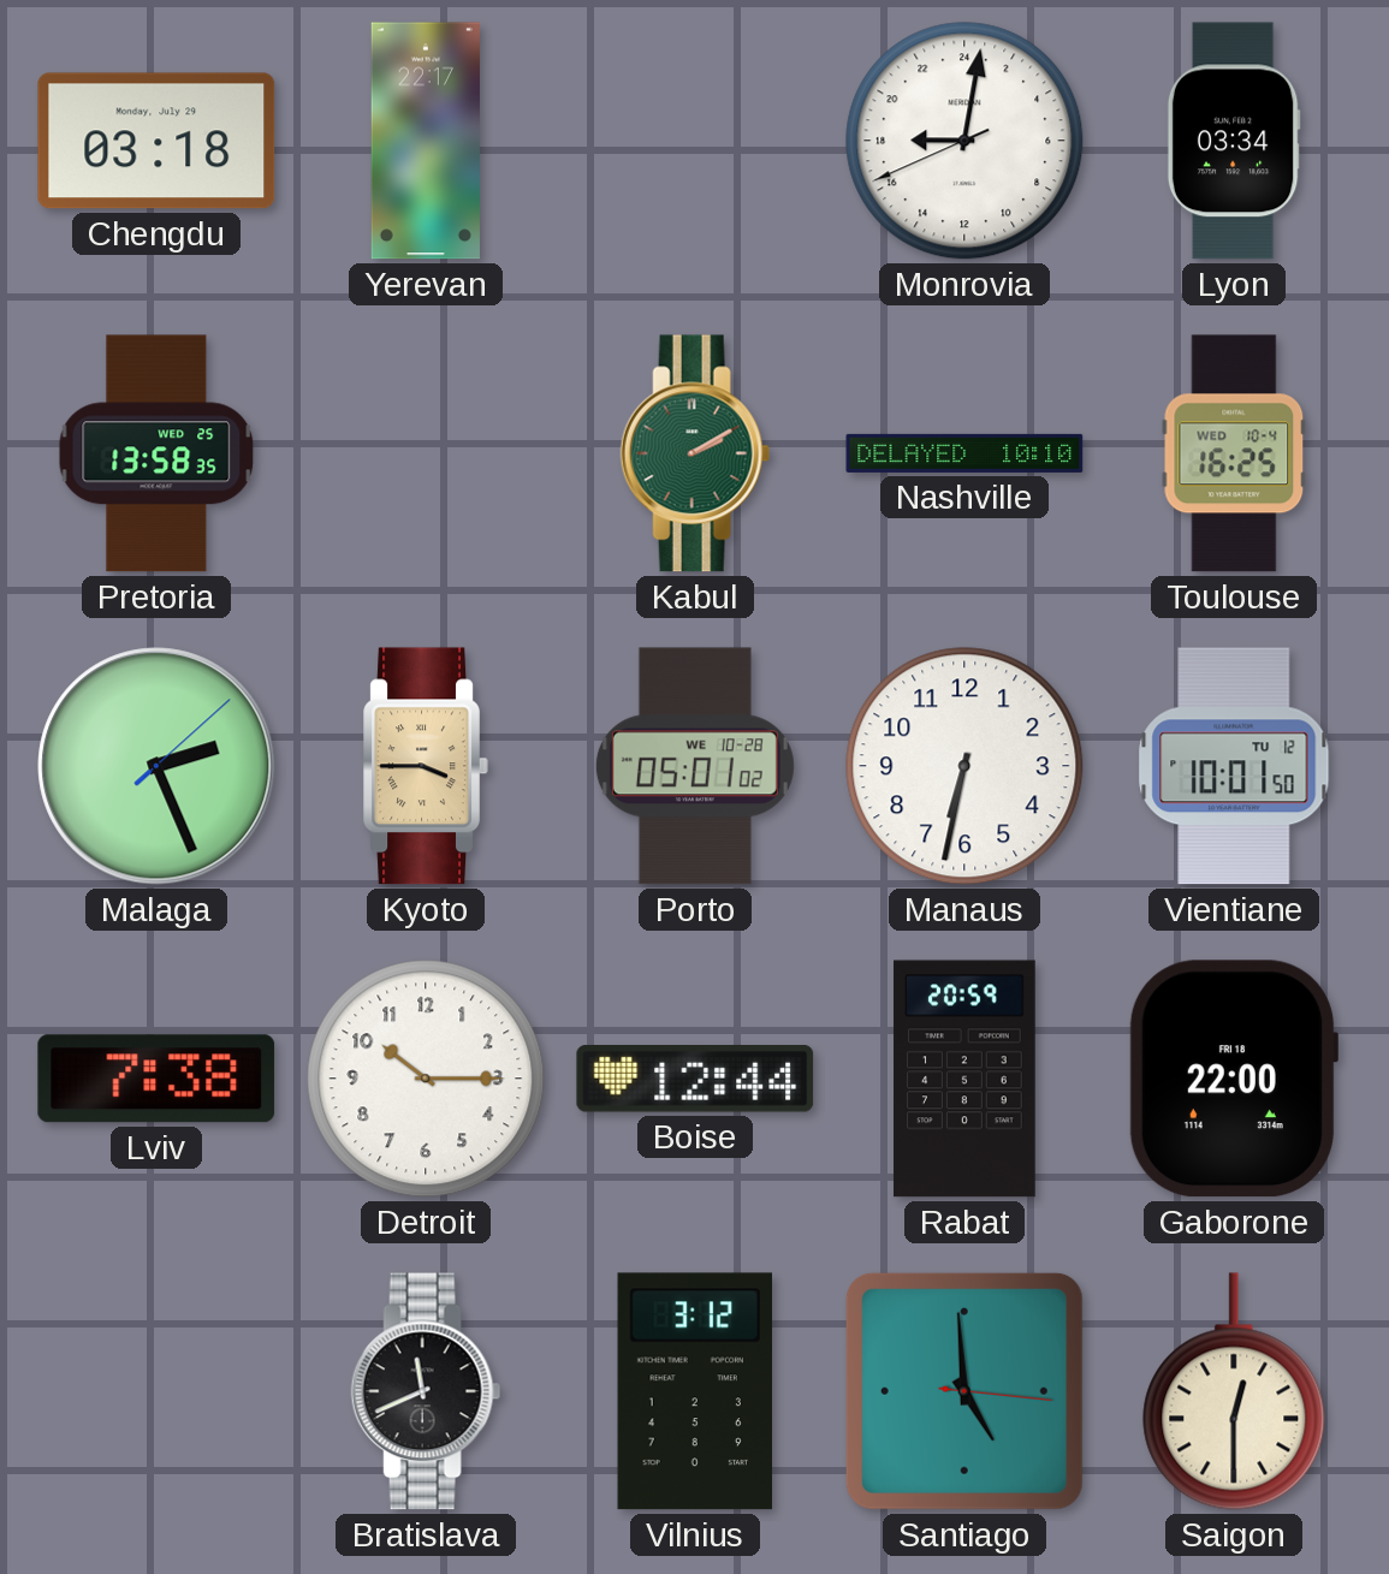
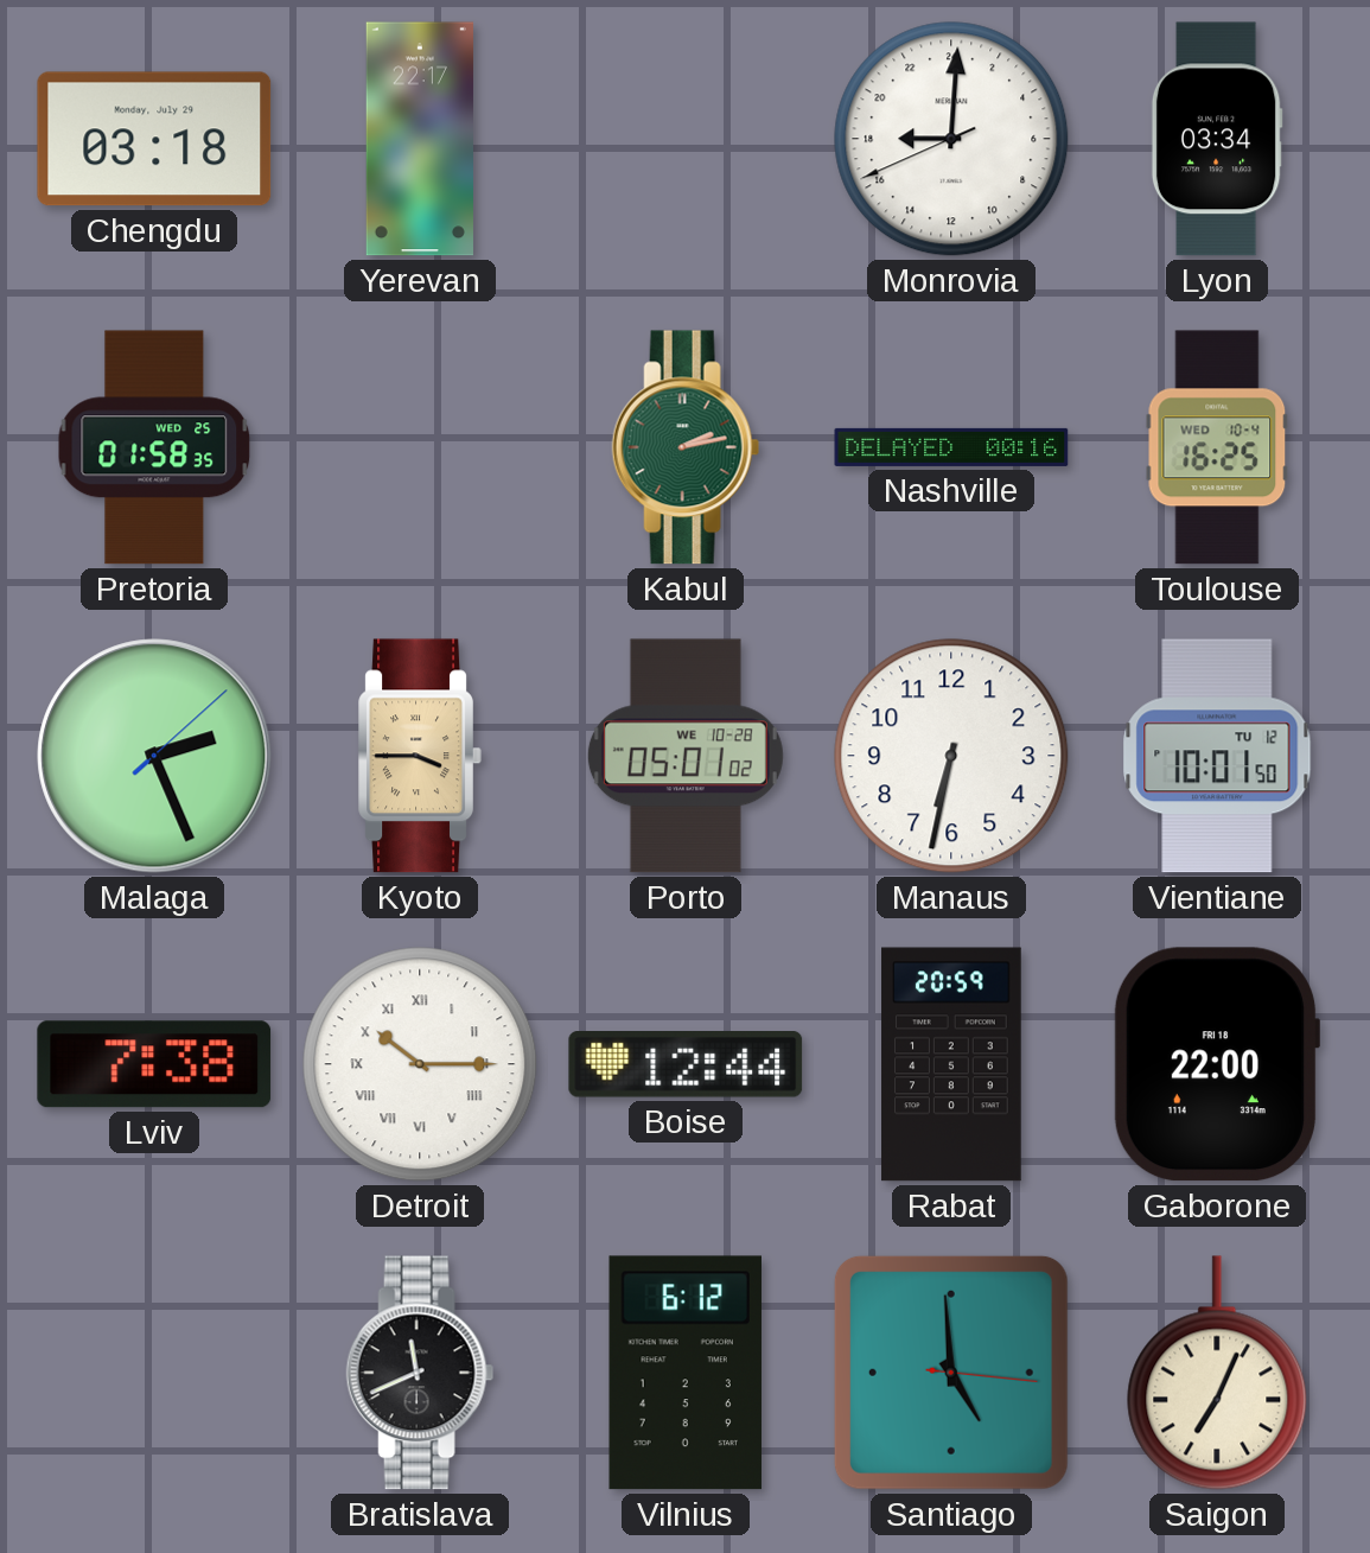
Monrovia: 18:01 -> 18:00 (951, 139)
Pretoria: 13:58 -> 01:58 (154, 447)
Kabul: 2:10 -> 2:13 (686, 447)
Nashville: 10:10 -> 00:16 (951, 447)
Detroit numerals: Arabic -> Roman (420, 1064)
Vilnius: 3:12 -> 6:12 (686, 1373)
Saigon: 12:30 -> 7:04 (1217, 1373)
